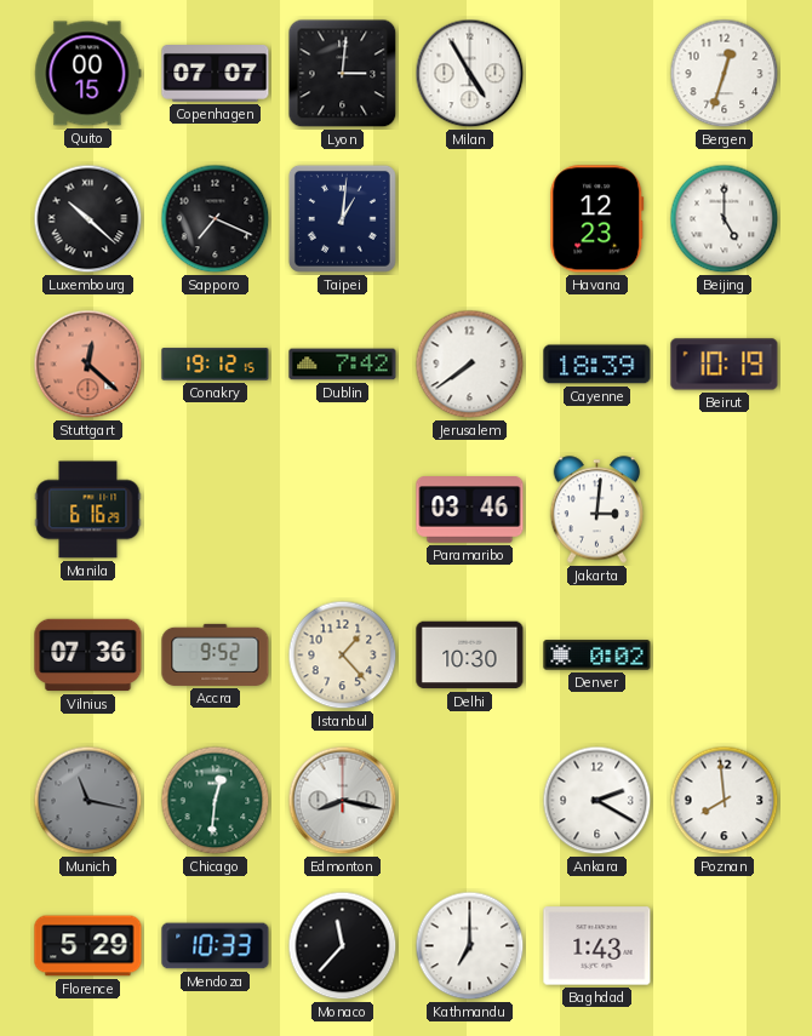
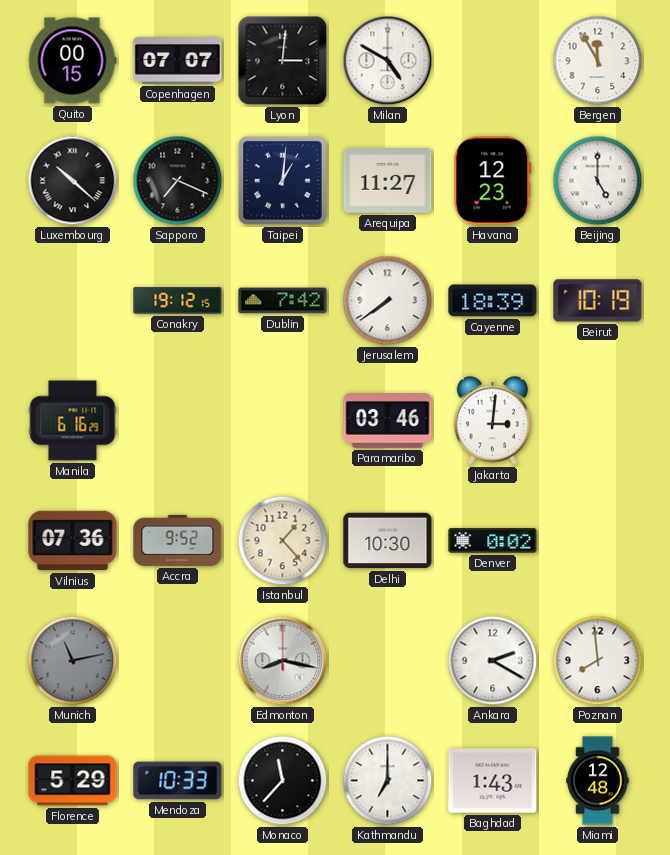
Milan: 4:55 -> 4:50 (388, 61)
Bergen: 12:33 -> 11:55 (598, 61)
Arequipa: none -> 11:27 (388, 181)
Stuttgart: 12:22 -> none (88, 365)
Munich: 11:17 -> 11:13 (73, 661)
Chicago: 12:31 -> none (216, 801)
Miami: none -> 12:48 (598, 781)
